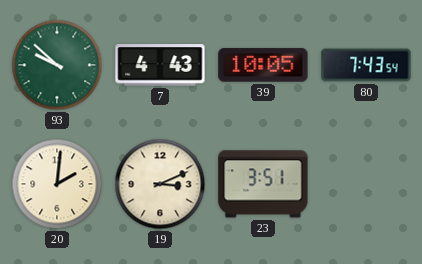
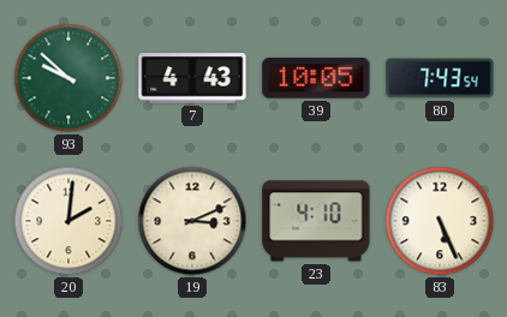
23: 3:51 -> 4:10 (316, 221)
83: none -> 5:26 (440, 221)
